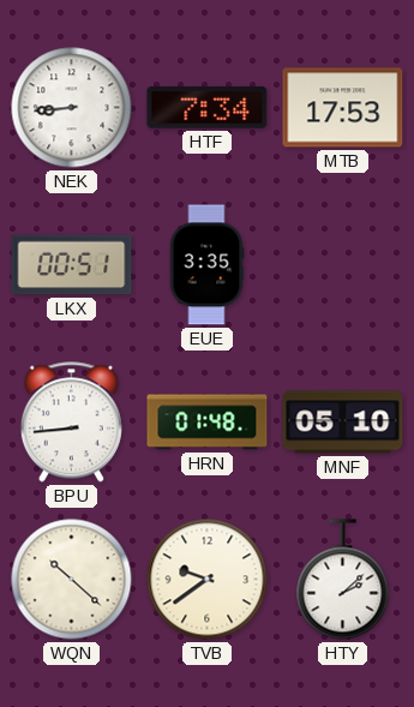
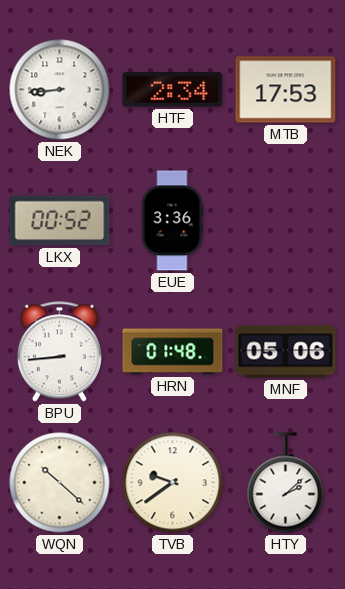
HTF: 7:34 -> 2:34 (173, 90)
LKX: 00:51 -> 00:52 (60, 221)
EUE: 3:35 -> 3:36 (172, 221)
MNF: 05:10 -> 05:06 (286, 352)
